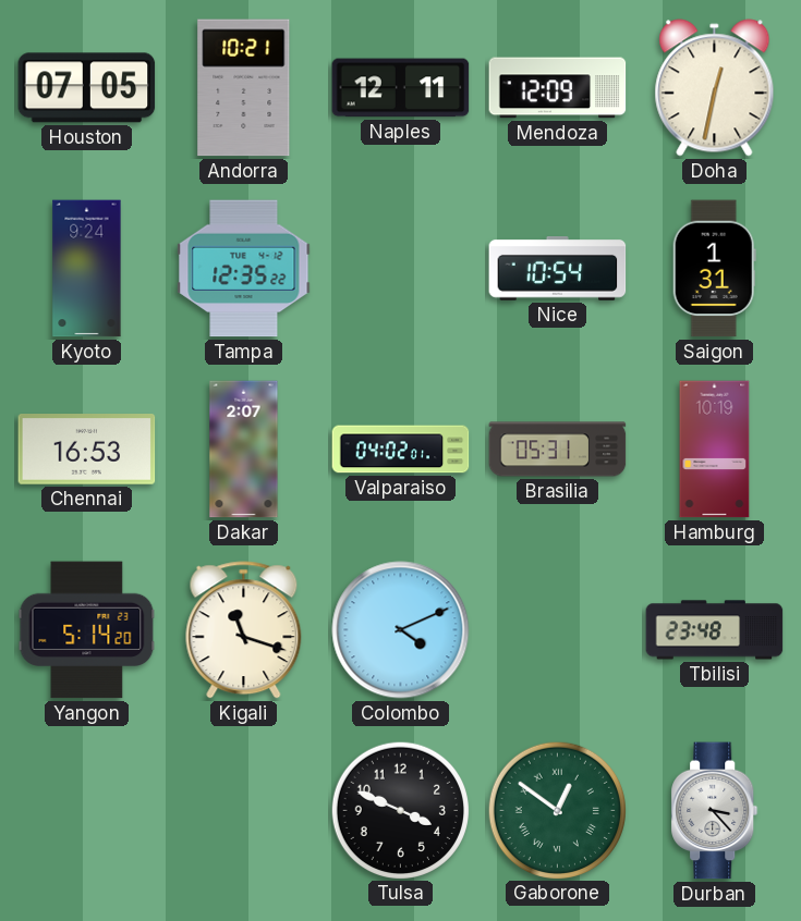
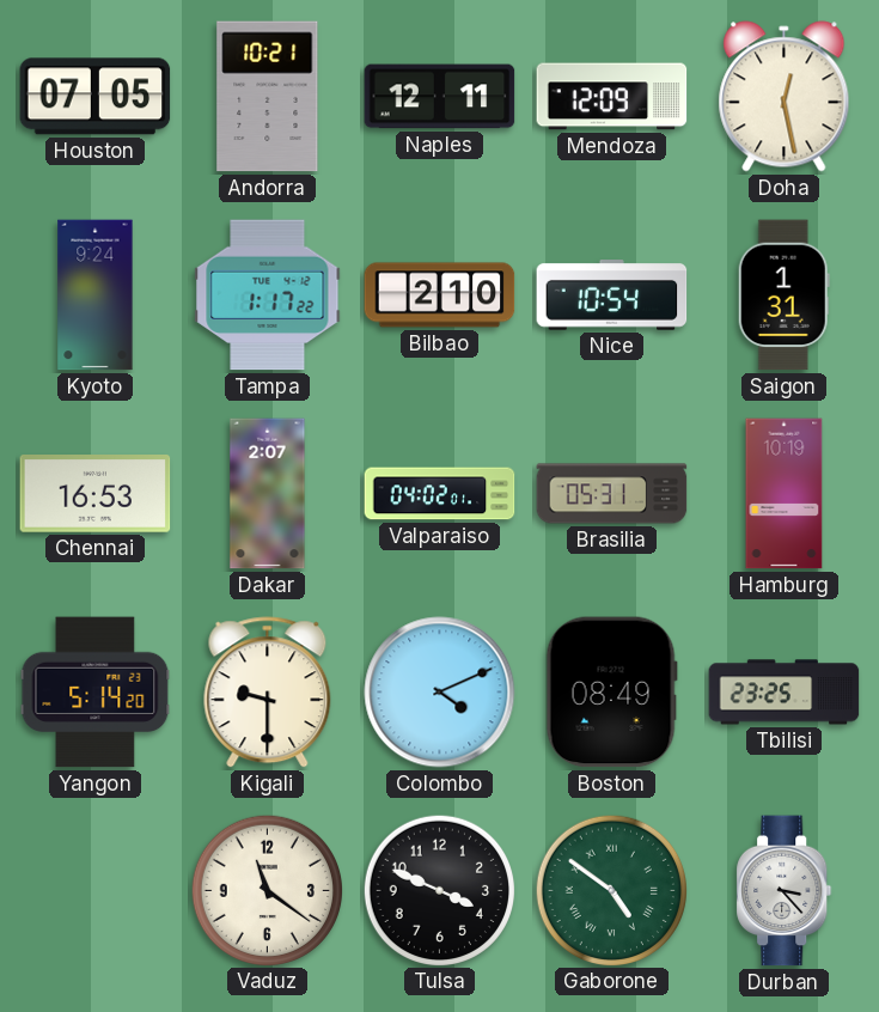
Doha: 12:32 -> 12:28 (785, 97)
Tampa: 12:35 -> 1:17 (268, 295)
Bilbao: none -> 2:10 (440, 295)
Kigali: 11:18 -> 9:30 (268, 693)
Boston: none -> 08:49 (611, 693)
Tbilisi: 23:48 -> 23:25 (785, 693)
Vaduz: none -> 11:21 (267, 890)
Gaborone: 12:51 -> 4:51 (611, 890)
